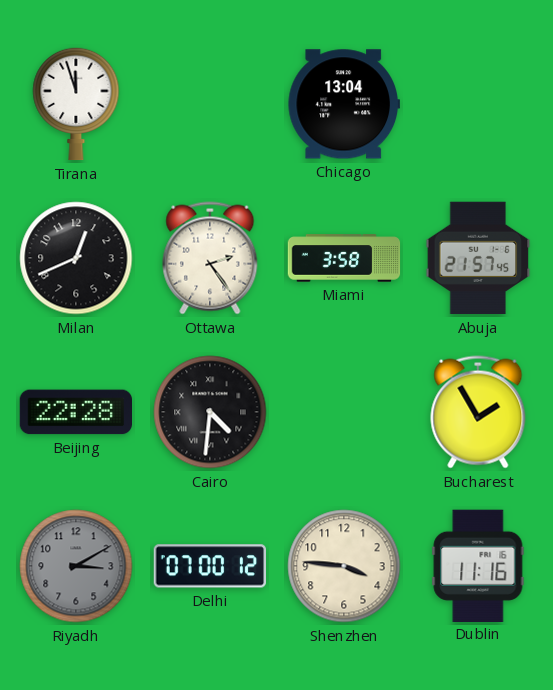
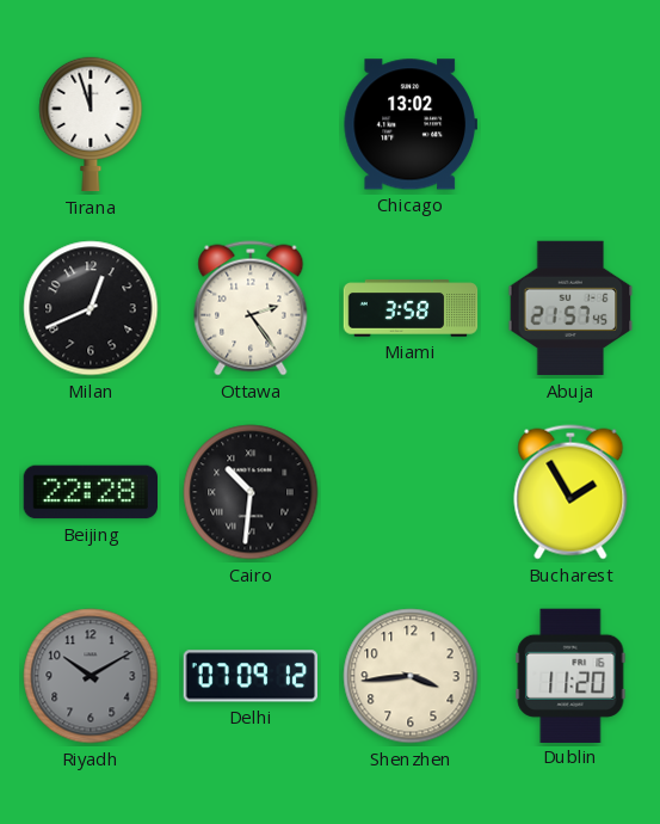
Chicago: 13:04 -> 13:02 (409, 124)
Cairo: 4:31 -> 10:31 (251, 492)
Riyadh: 3:10 -> 10:10 (91, 676)
Delhi: 07:00 -> 07:09 (249, 676)
Shenzhen: 3:46 -> 3:44 (411, 676)
Dublin: 11:16 -> 11:20 (570, 675)
